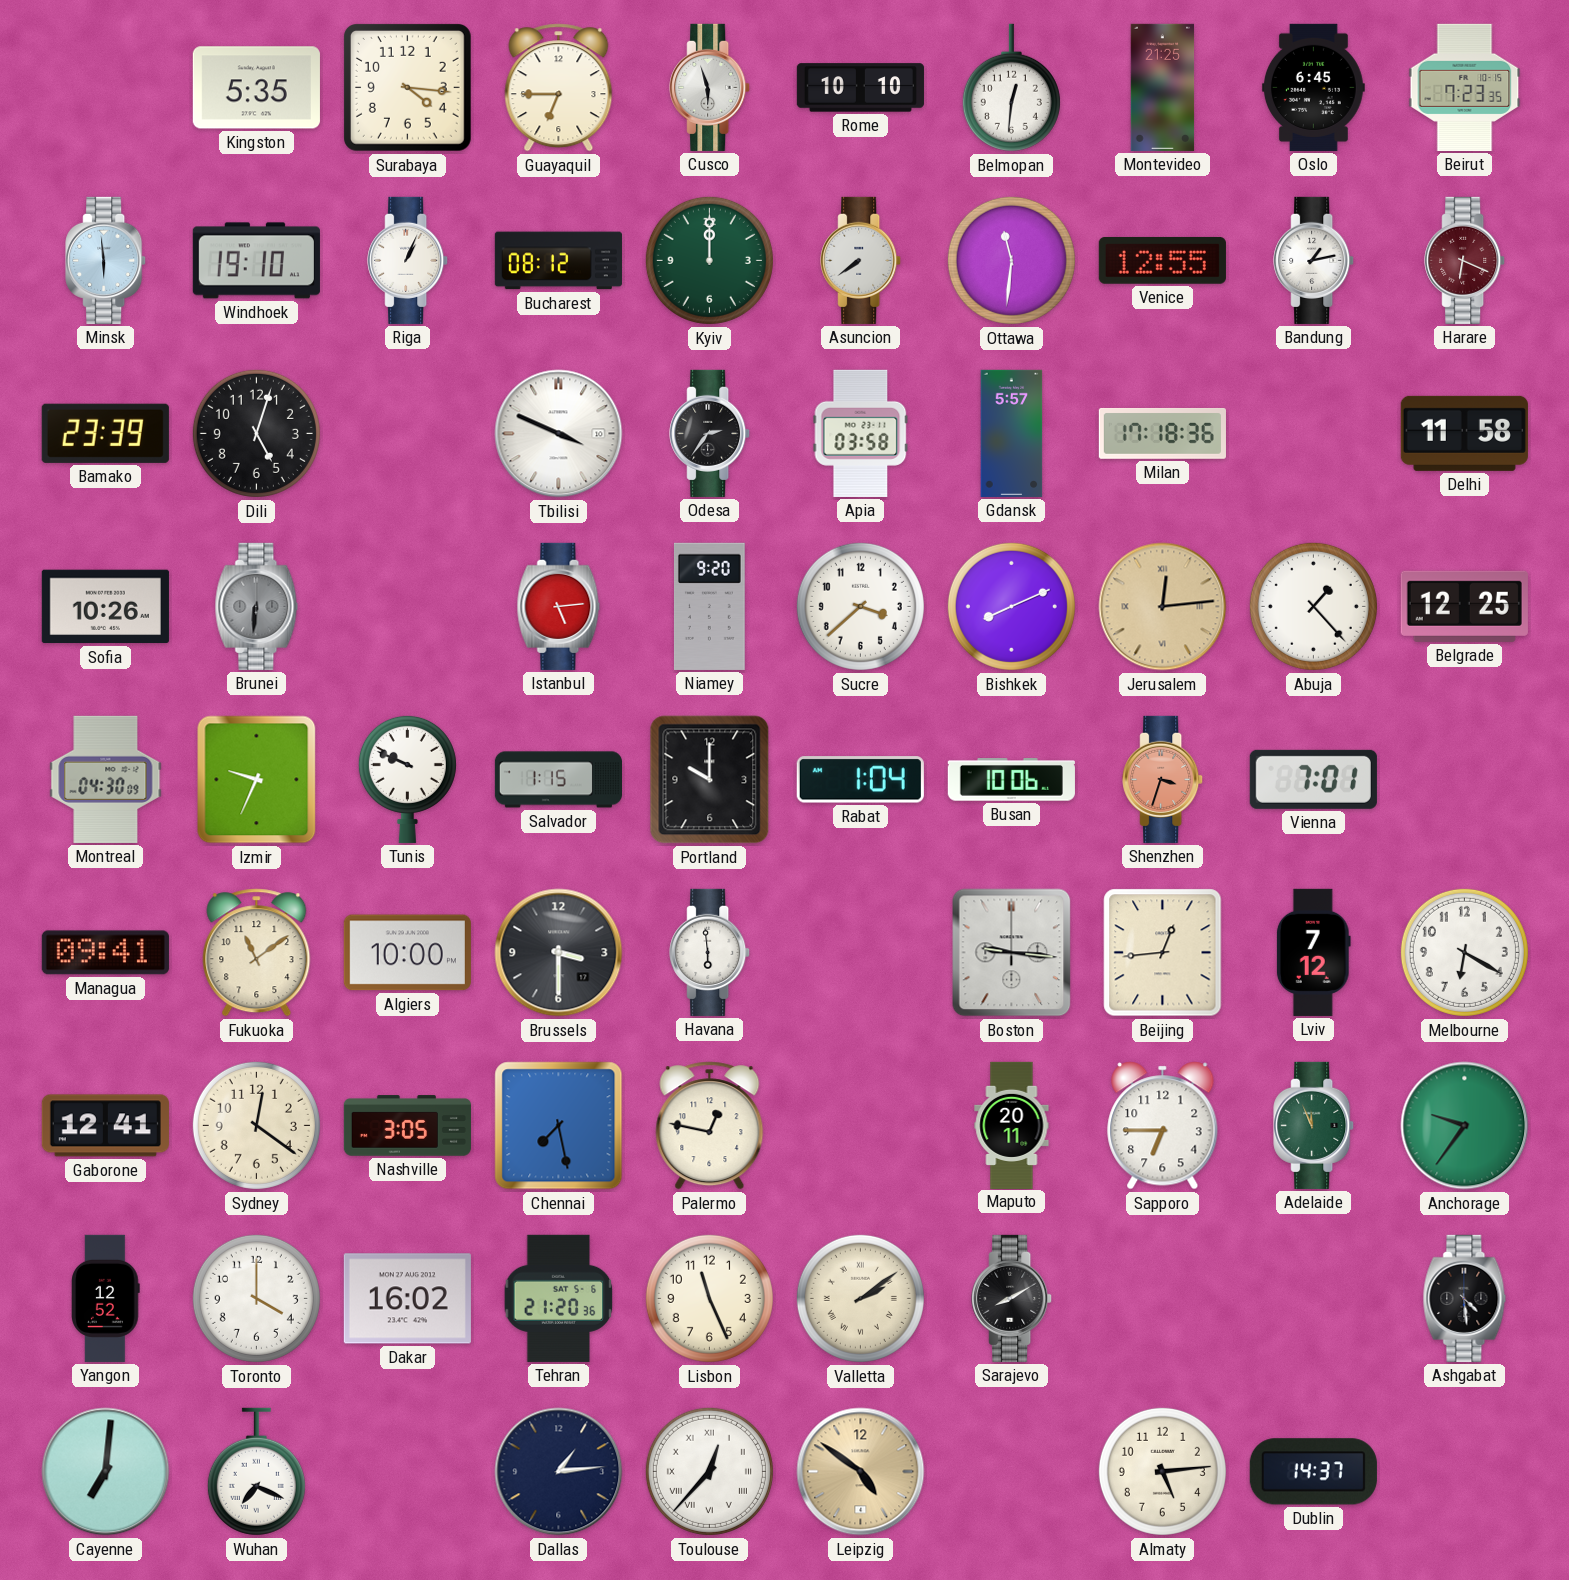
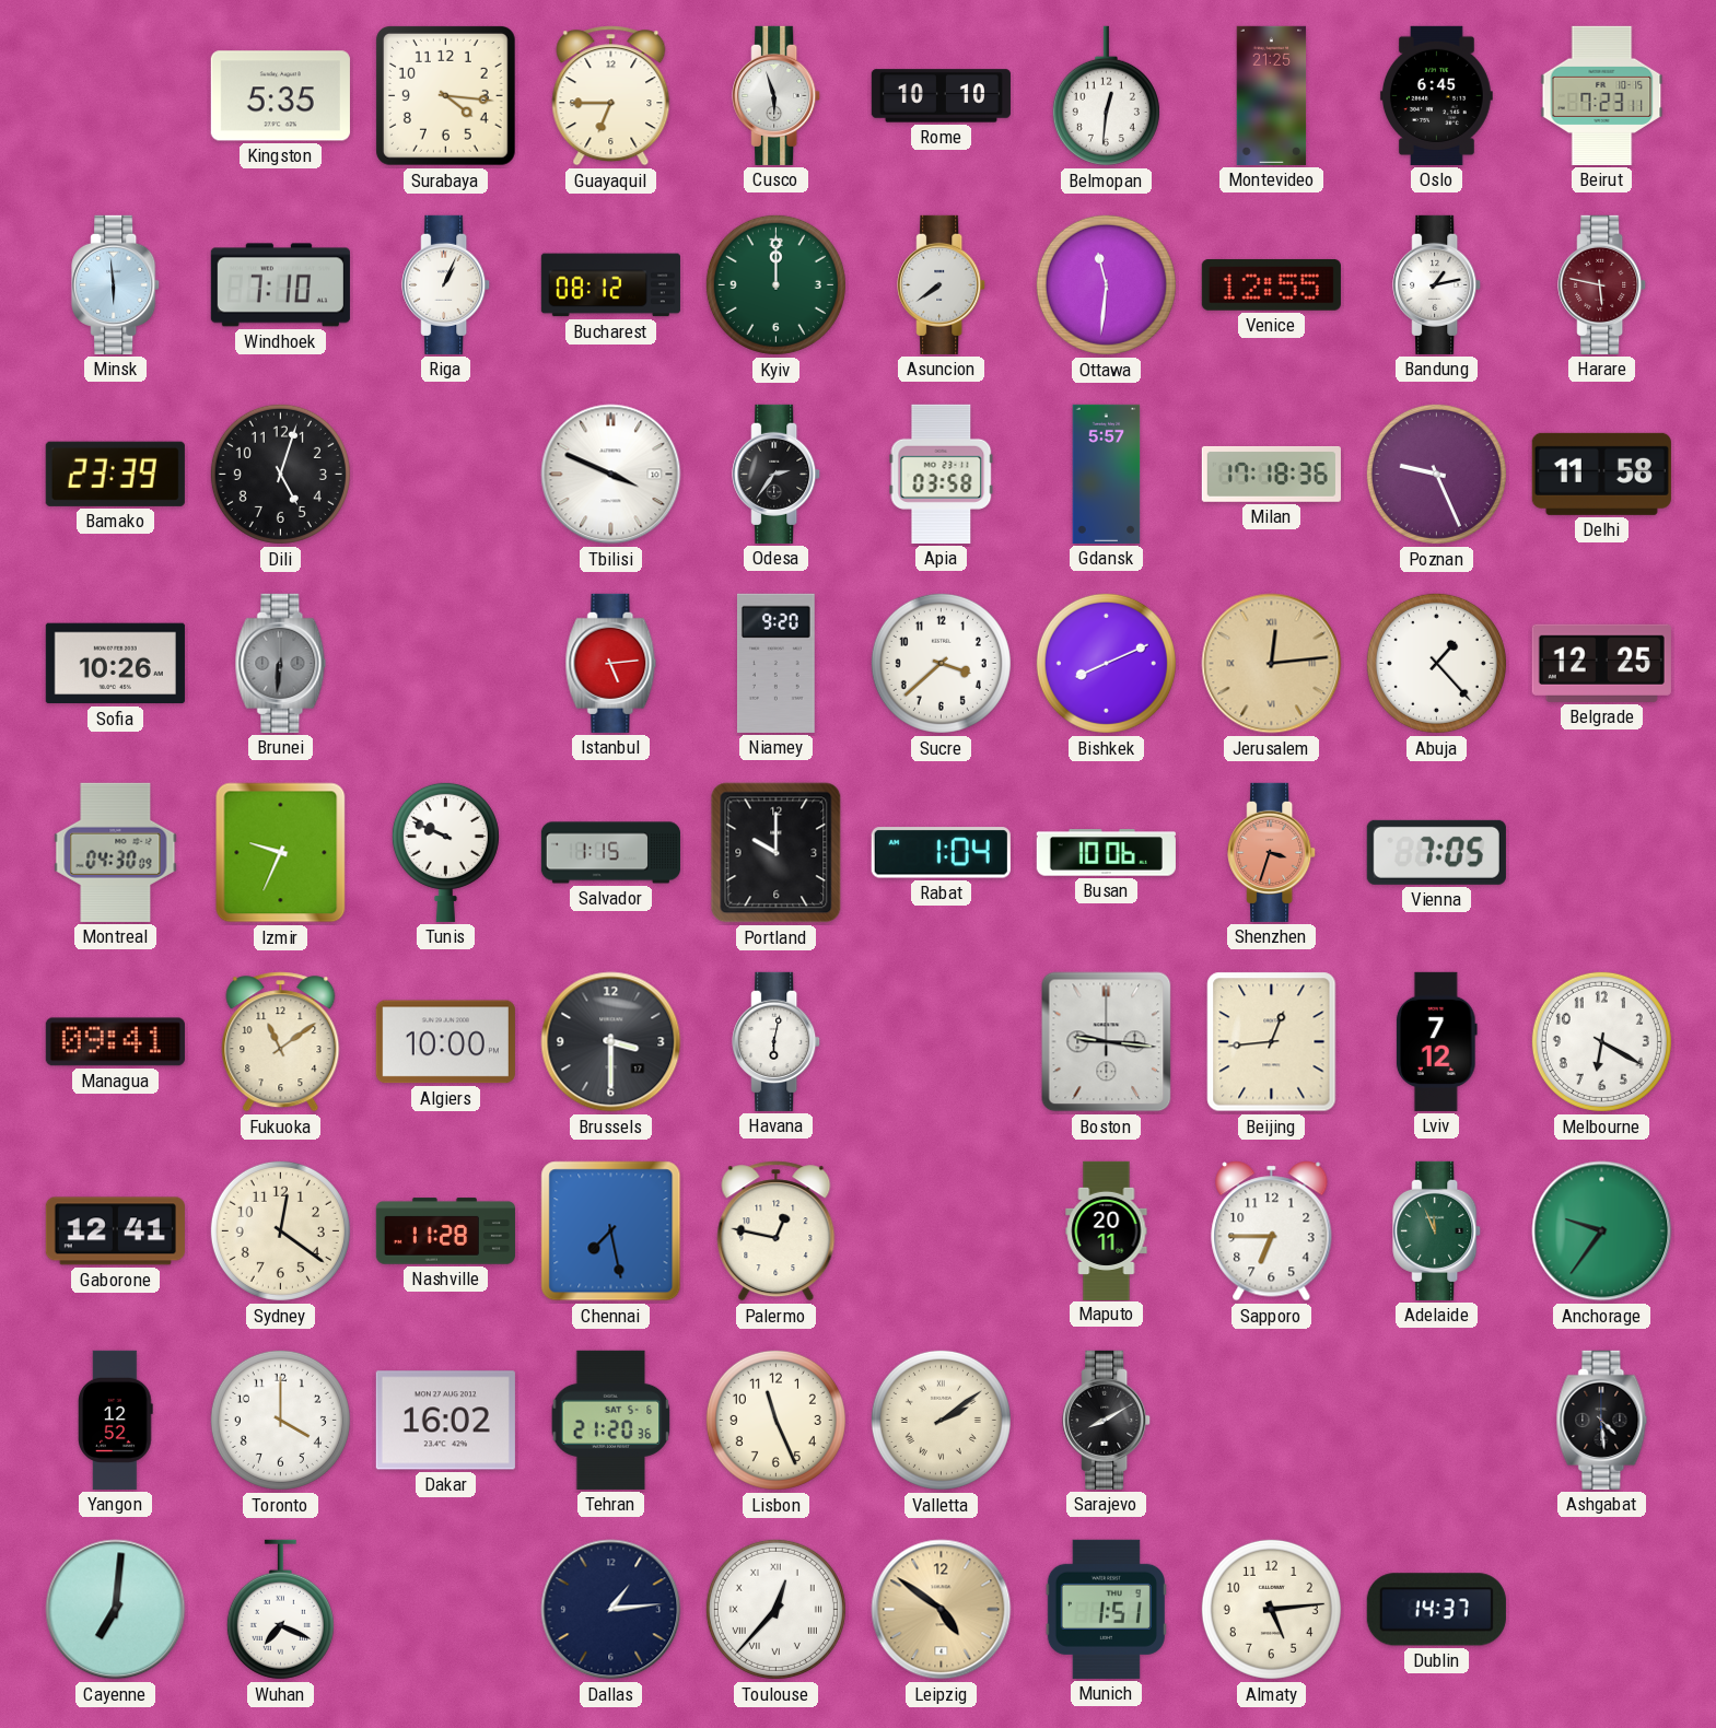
Beirut: 7:23:35 -> 7:23:11 (1602, 95)
Windhoek: 19:10 -> 7:10 (280, 285)
Harare: 6:19 -> 5:47 (1602, 284)
Poznan: none -> 9:26 (1436, 474)
Vienna: 7:01 -> 7:05 (1436, 852)
Havana: 5:59 -> 6:02 (777, 1041)
Nashville: 3:05 -> 11:28 (445, 1231)
Munich: none -> 1:51 (1106, 1609)
